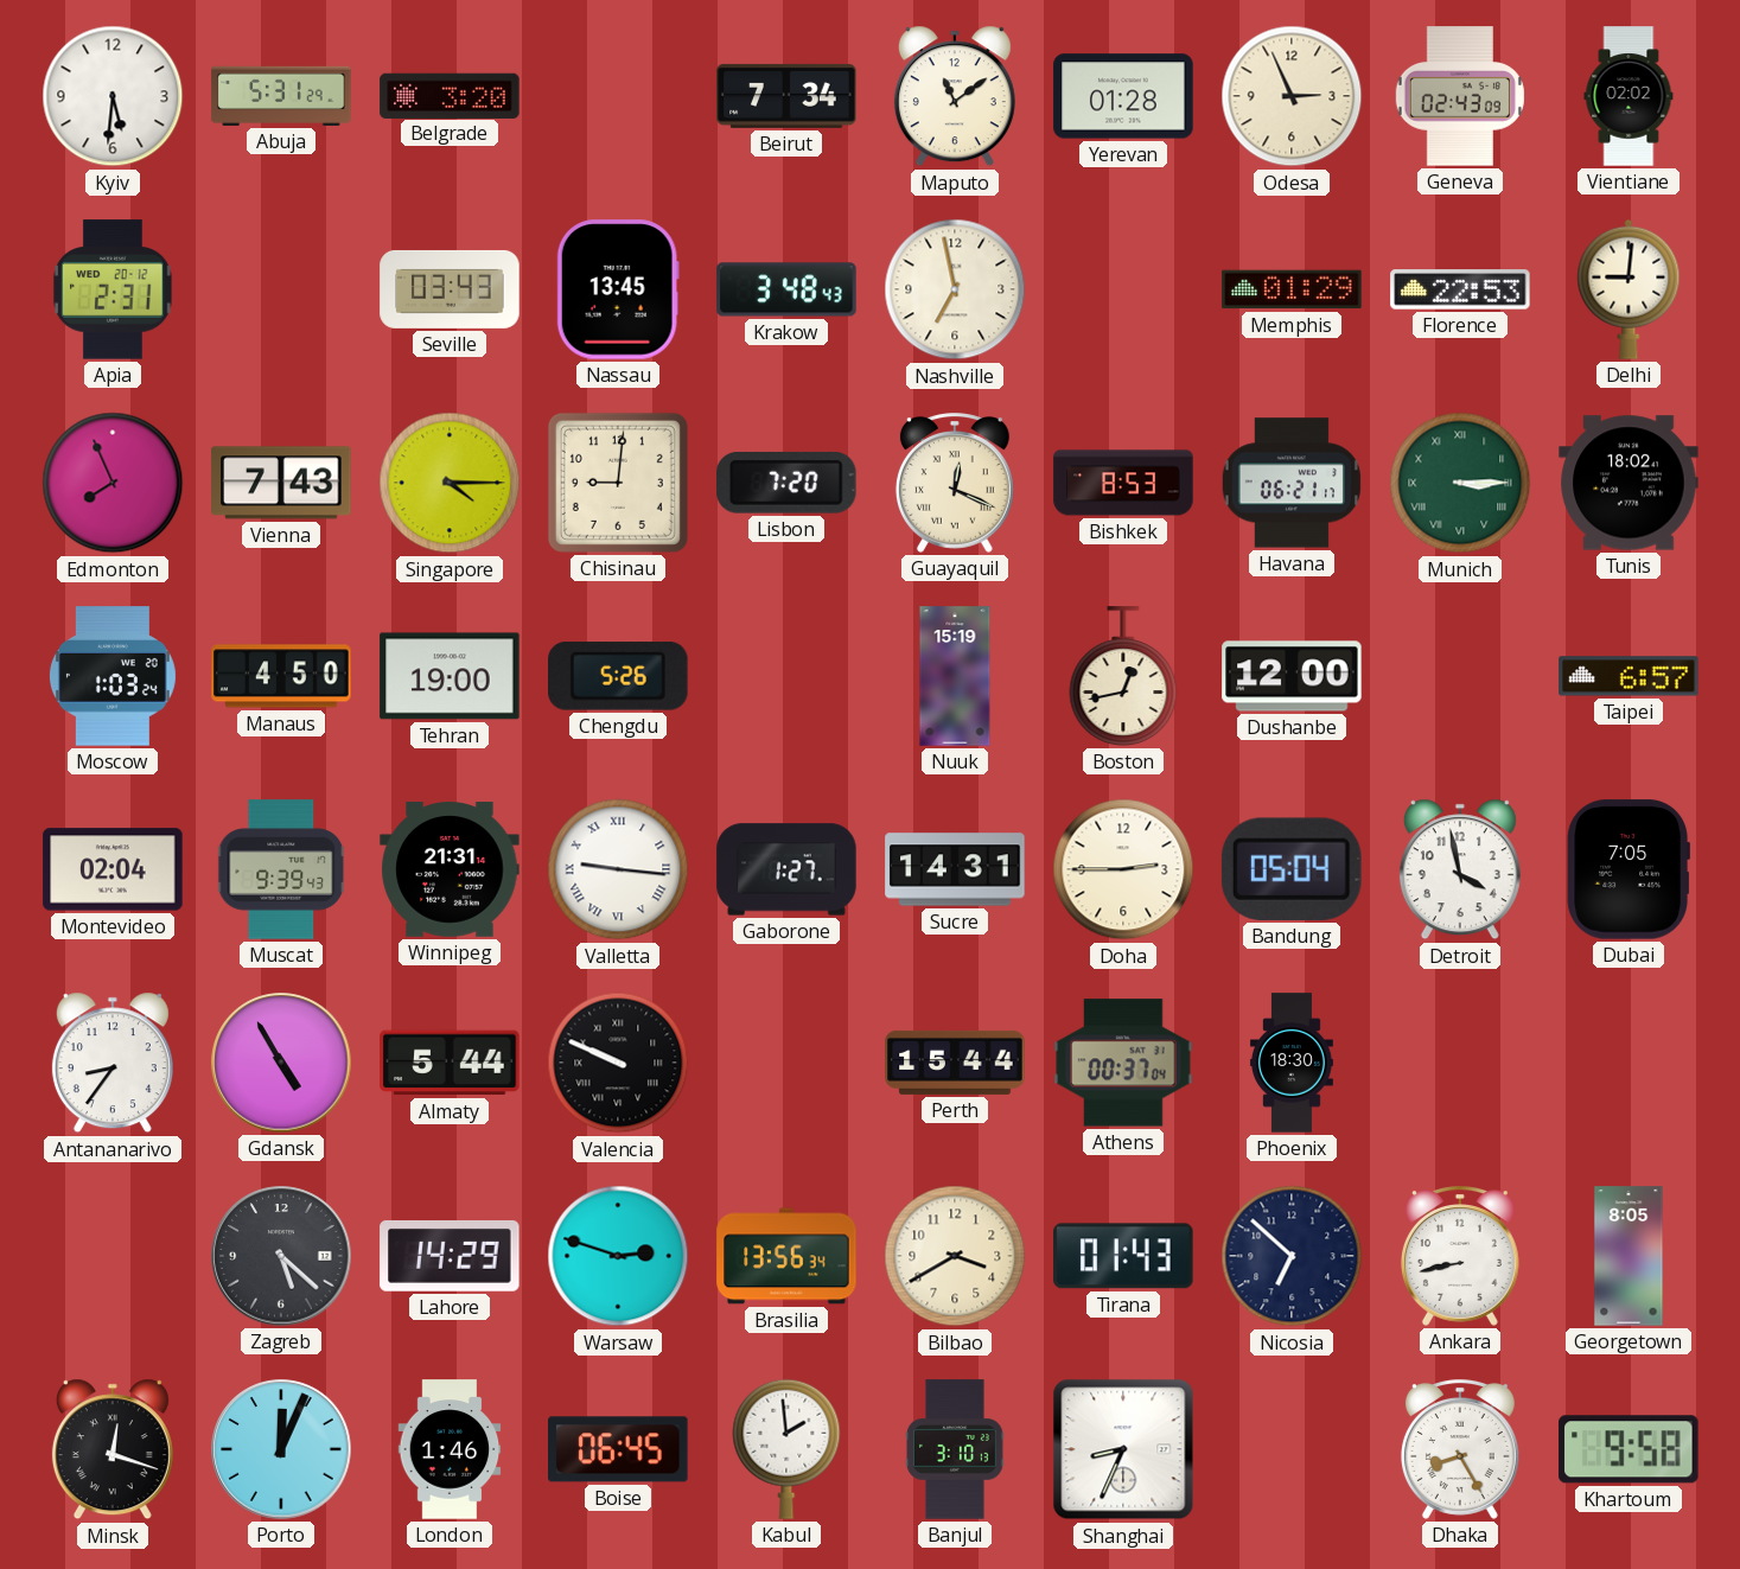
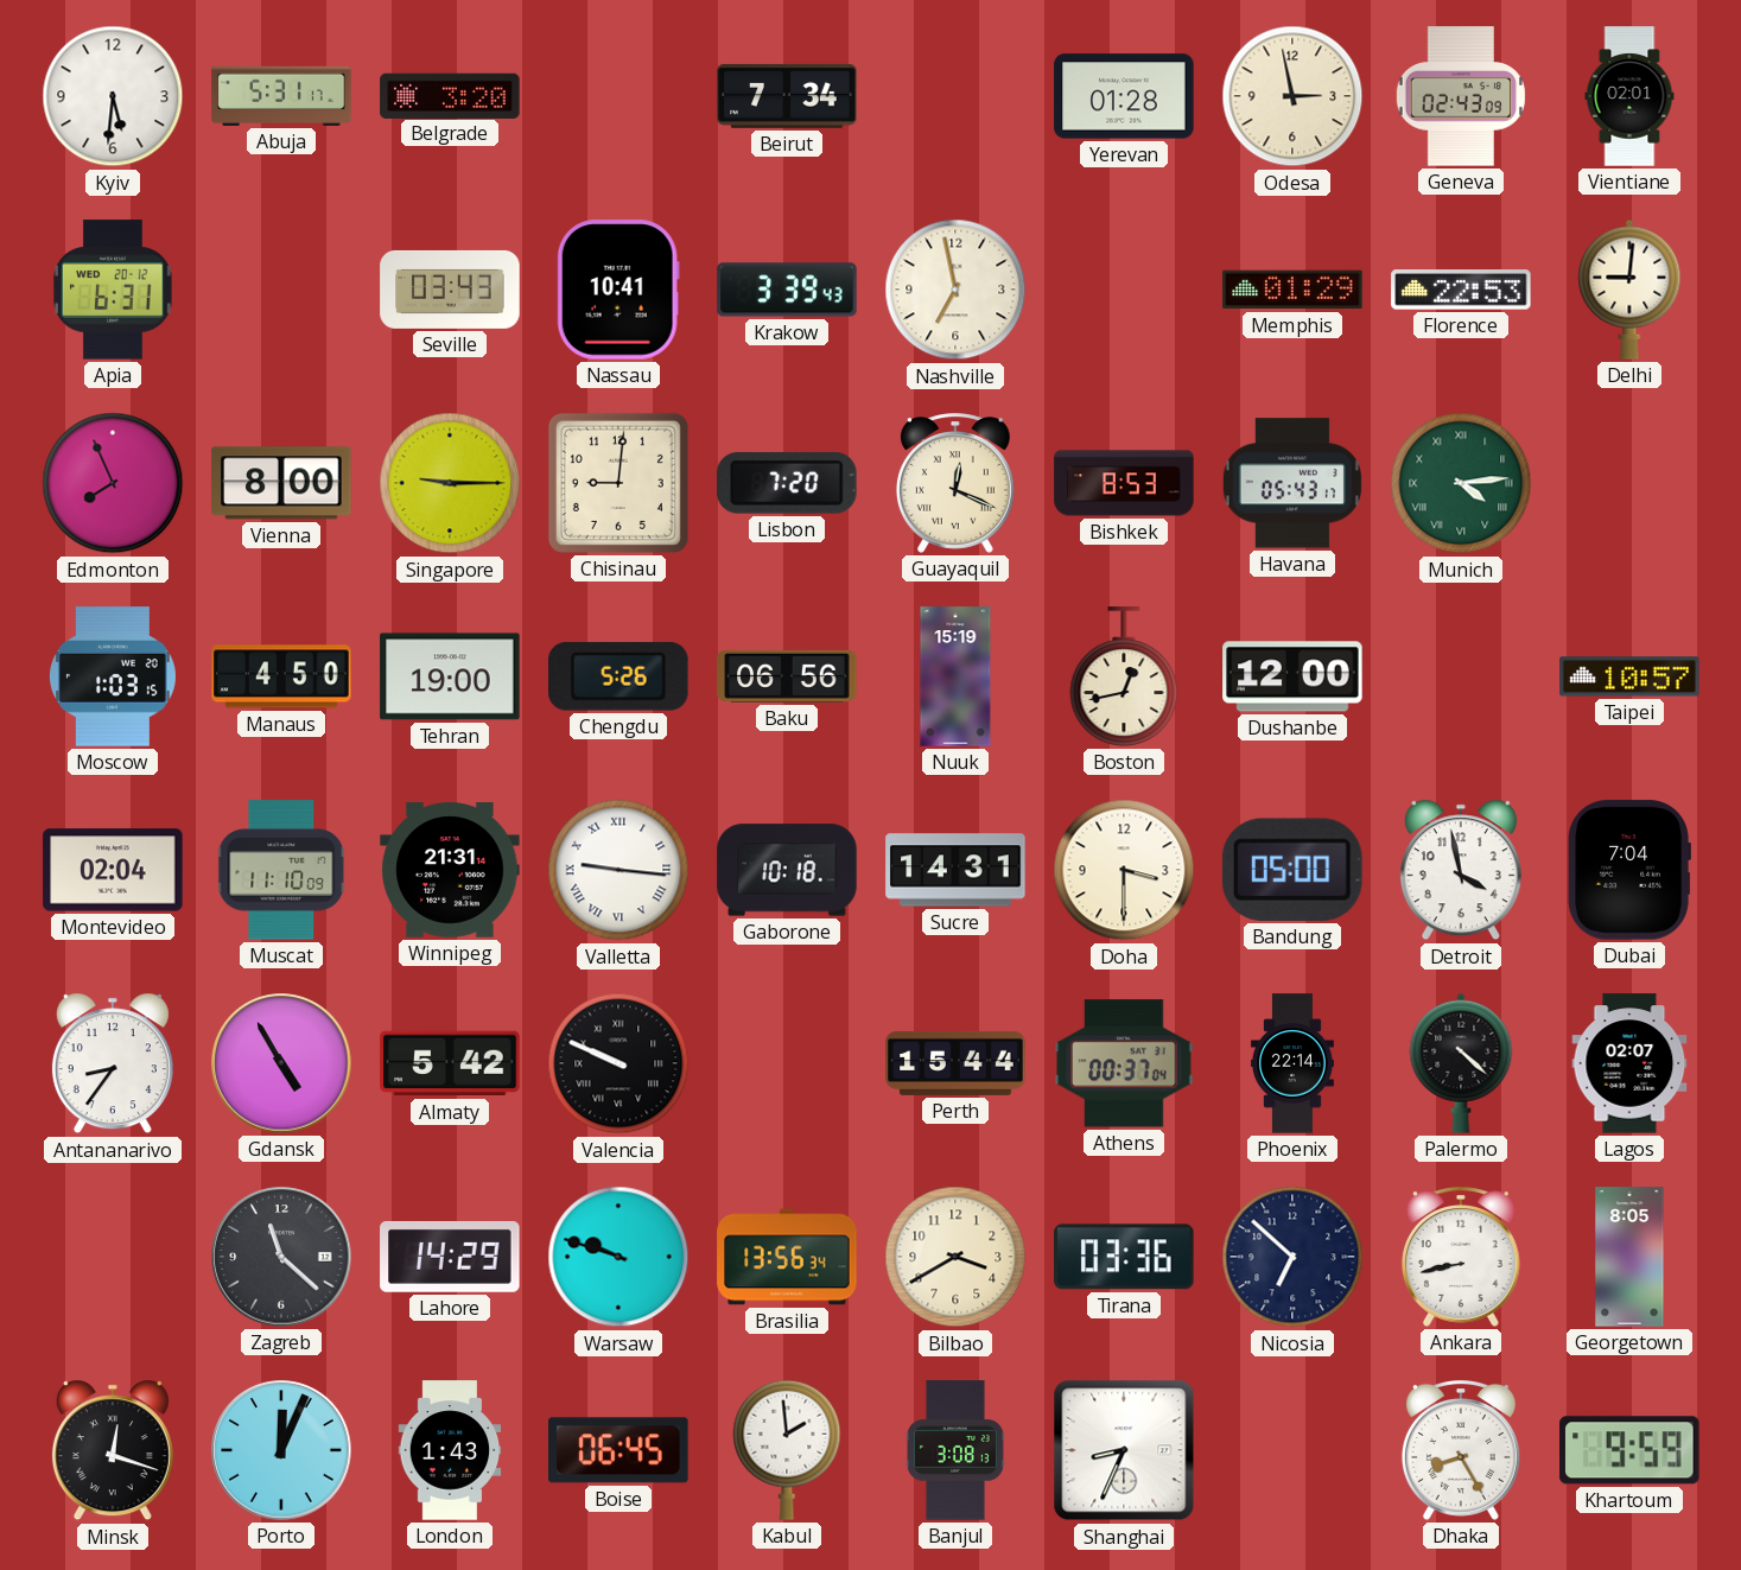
Abuja: 5:31:29 -> 5:31:17 (281, 96)
Maputo: 11:09 -> none (955, 96)
Odesa: 2:56 -> 2:58 (1292, 96)
Vientiane: 02:02 -> 02:01 (1629, 96)
Apia: 2:31 -> 6:31 (113, 290)
Nassau: 13:45 -> 10:41 (618, 290)
Krakow: 3:48 -> 3:39 (787, 290)
Vienna: 7:43 -> 8:00 (281, 483)
Singapore: 4:15 -> 9:15 (450, 483)
Havana: 06:21 -> 05:43 (1292, 483)
Munich: 3:15 -> 4:14 (1461, 483)
Tunis: 18:02 -> none (1629, 483)
Moscow: 1:03:24 -> 1:03:15 (113, 676)
Baku: none -> 06:56 (787, 676)
Taipei: 6:57 -> 10:57 (1629, 676)
Muscat: 9:39 -> 11:10 (282, 870)
Gaborone: 1:27 -> 10:18 (787, 870)
Doha: 2:45 -> 3:30 (1124, 870)
Bandung: 05:04 -> 05:00 (1292, 870)
Dubai: 7:05 -> 7:04 (1629, 870)
Almaty: 5:44 -> 5:42 (450, 1063)
Phoenix: 18:30 -> 22:14 (1292, 1063)
Palermo: none -> 4:22 (1461, 1063)
Lagos: none -> 02:07 (1629, 1063)
Zagreb: 5:22 -> 11:22 (281, 1257)
Warsaw: 2:48 -> 9:48 (618, 1257)
Tirana: 01:43 -> 03:36 (1124, 1257)
London: 1:46 -> 1:43 (450, 1450)
Banjul: 3:10 -> 3:08 (957, 1450)
Khartoum: 9:58 -> 9:59 (1629, 1450)
